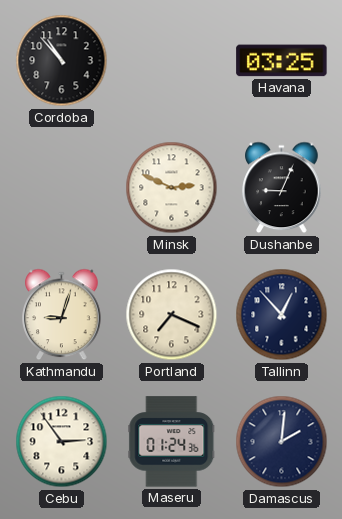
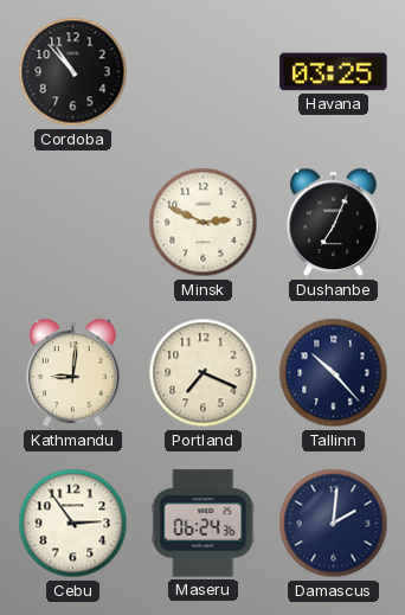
Dushanbe: 9:04 -> 7:04 (334, 223)
Kathmandu: 9:03 -> 9:01 (73, 373)
Tallinn: 12:53 -> 10:23 (334, 373)
Maseru: 01:24 -> 06:24 (204, 524)
